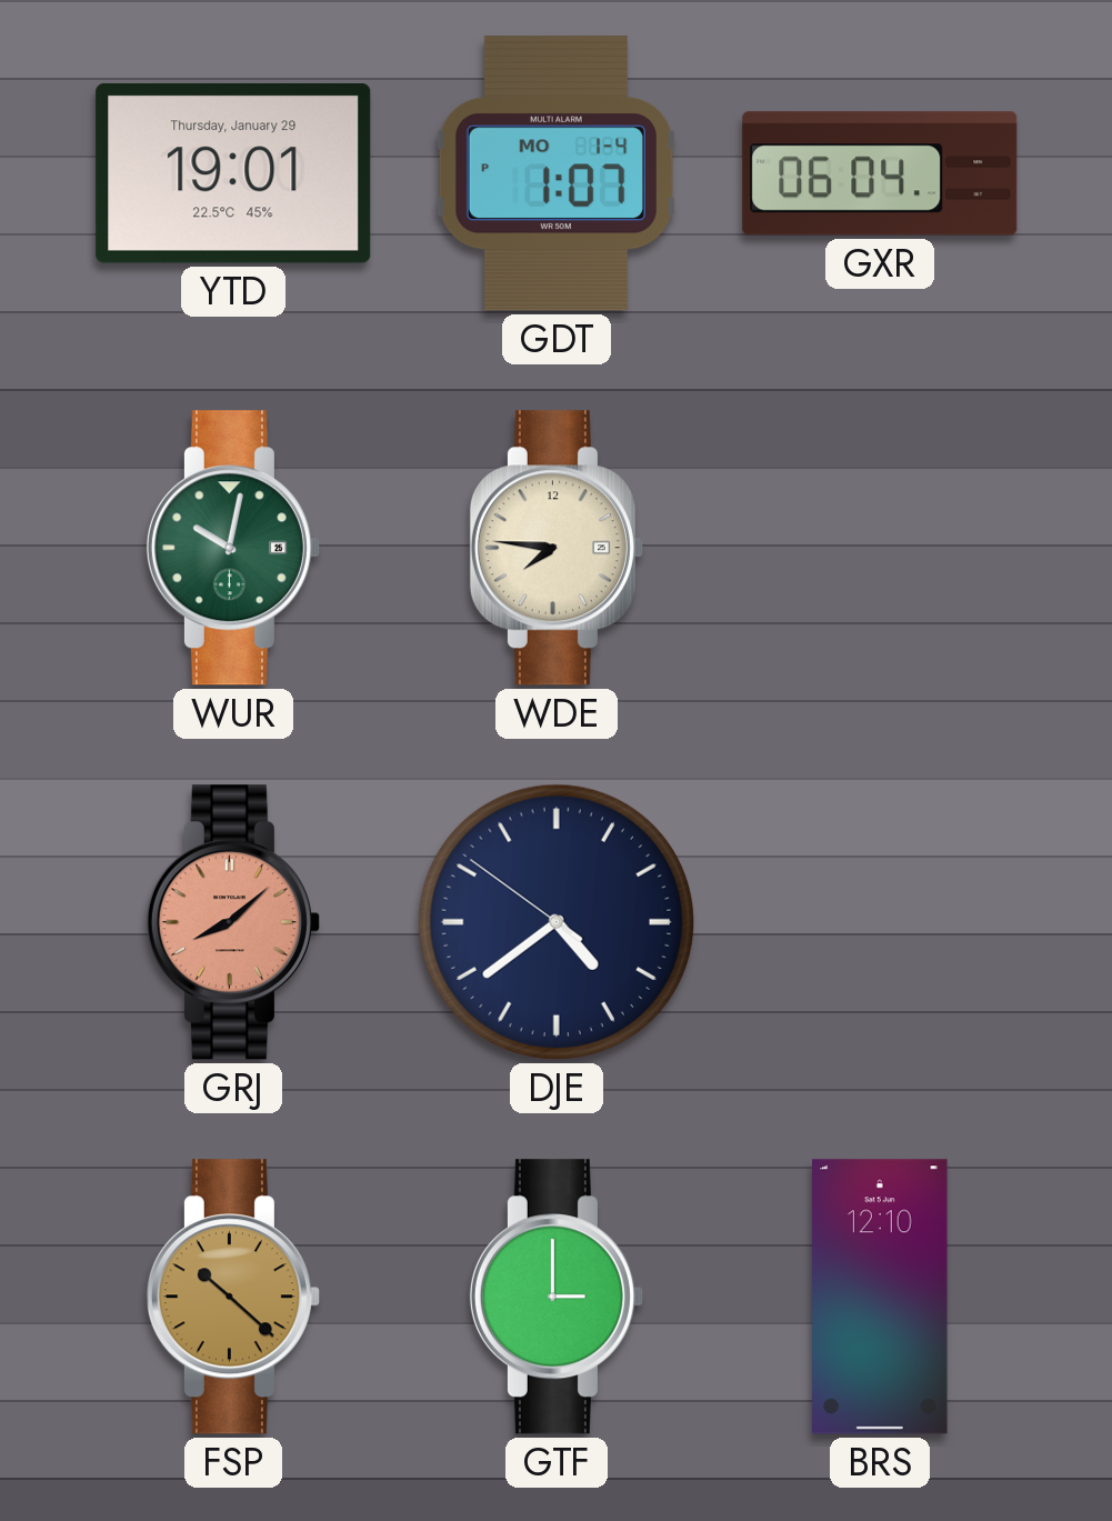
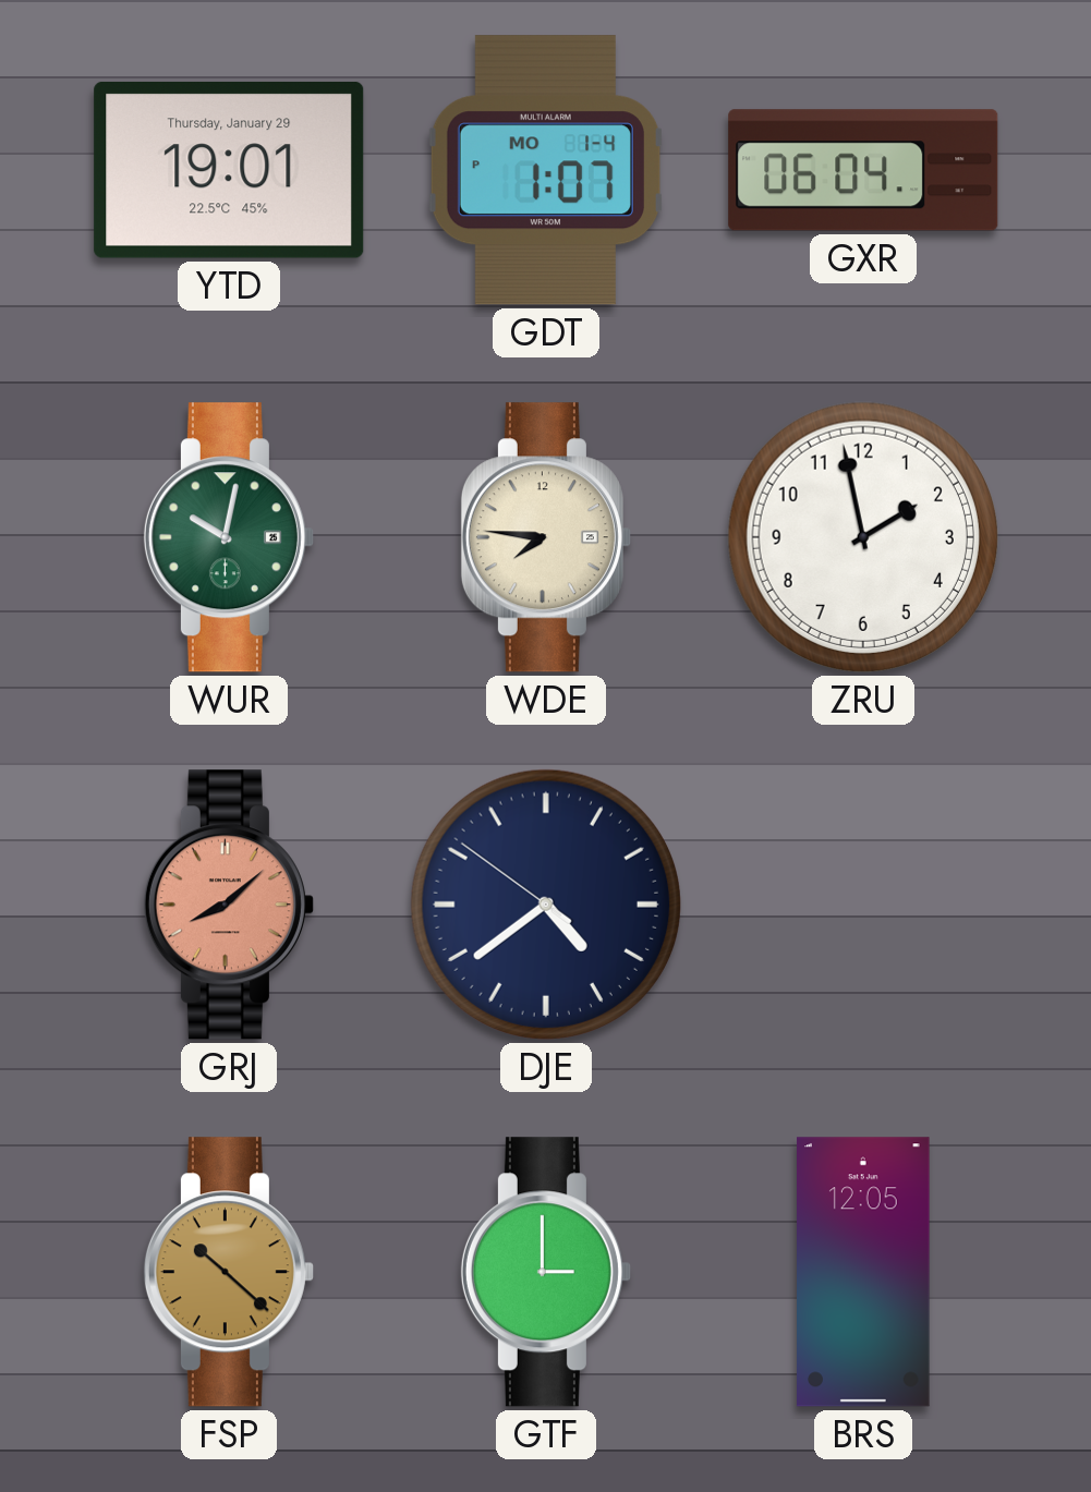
ZRU: none -> 1:58 (863, 537)
BRS: 12:10 -> 12:05 (863, 1272)
